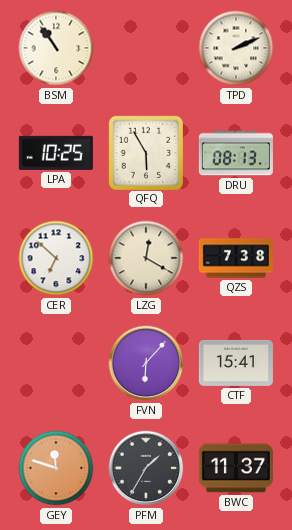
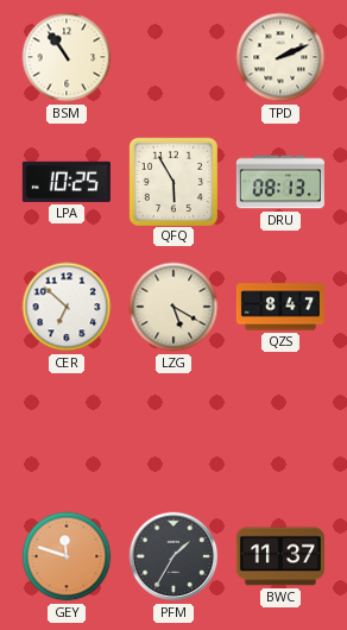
LZG: 12:20 -> 5:20 (173, 307)
QZS: 7:38 -> 8:47 (280, 307)
FVN: 6:07 -> none (146, 363)
CTF: 15:41 -> none (236, 363)
